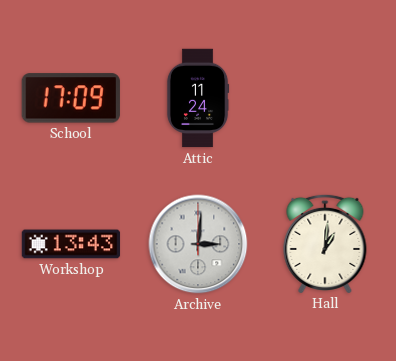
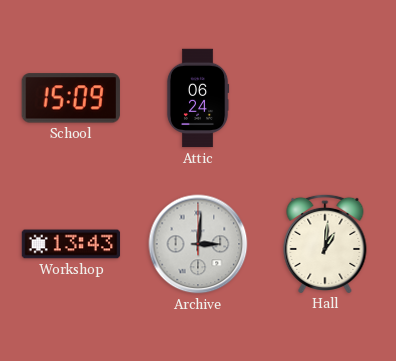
School: 17:09 -> 15:09 (71, 98)
Attic: 11:24 -> 06:24 (198, 98)
